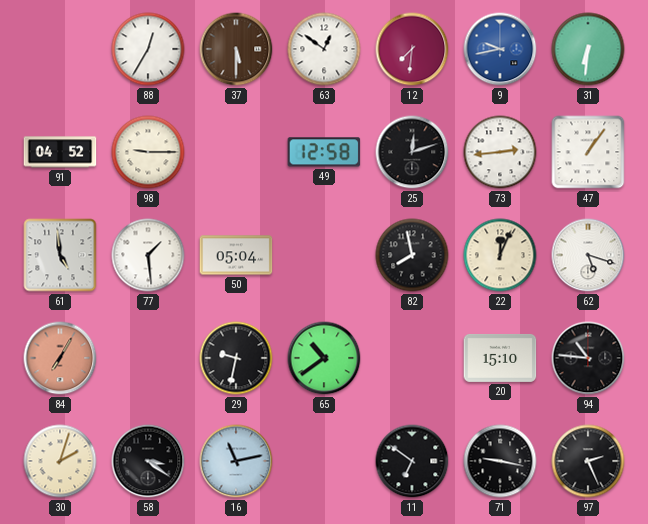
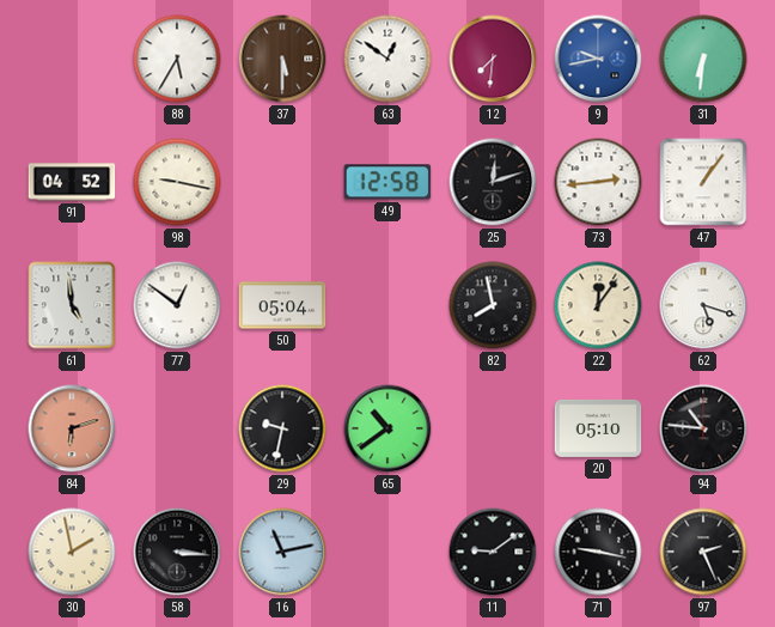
88: 12:35 -> 5:35 (177, 59)
98: 9:15 -> 9:17 (177, 182)
77: 1:29 -> 12:51 (177, 305)
22: 12:04 -> 12:06 (598, 305)
84: 7:05 -> 6:12 (72, 428)
20: 15:10 -> 05:10 (598, 428)
30: 2:03 -> 1:58 (72, 552)
58: 3:21 -> 3:16 (177, 552)
11: 6:51 -> 9:09 (493, 552)
